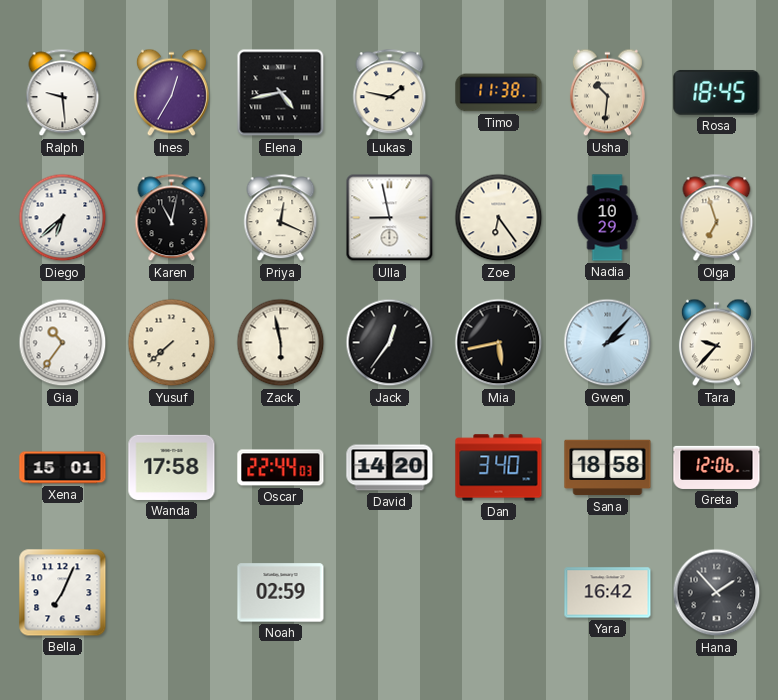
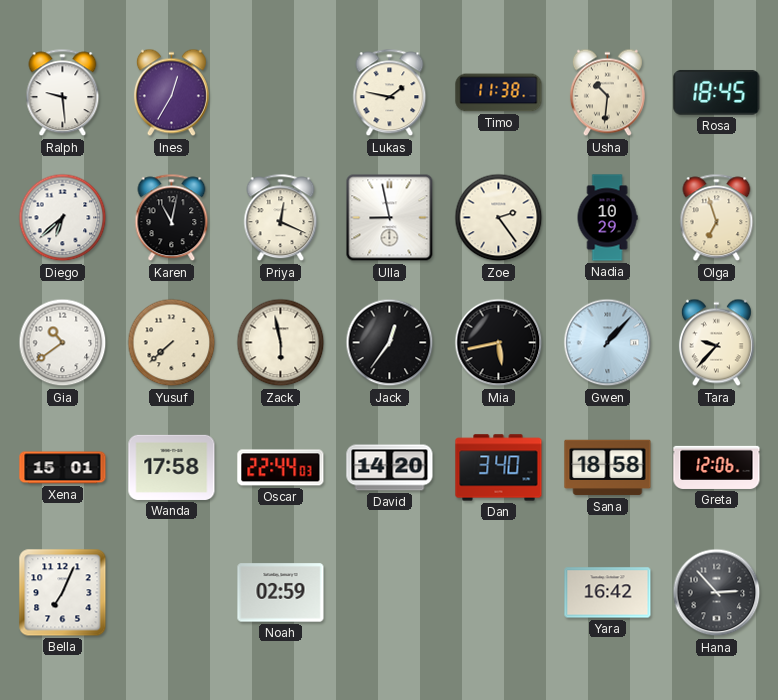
Elena: 4:43 -> none (281, 93)
Zoe: 6:24 -> 2:24 (499, 218)
Gia: 10:36 -> 10:39 (63, 343)
Gwen: 2:07 -> 1:07 (608, 343)
Hana: 1:53 -> 2:53 (717, 593)
